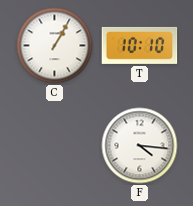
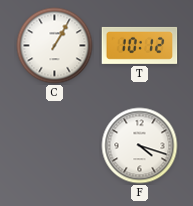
T: 10:10 -> 10:12 (140, 45)
F: 4:16 -> 4:18 (140, 146)
